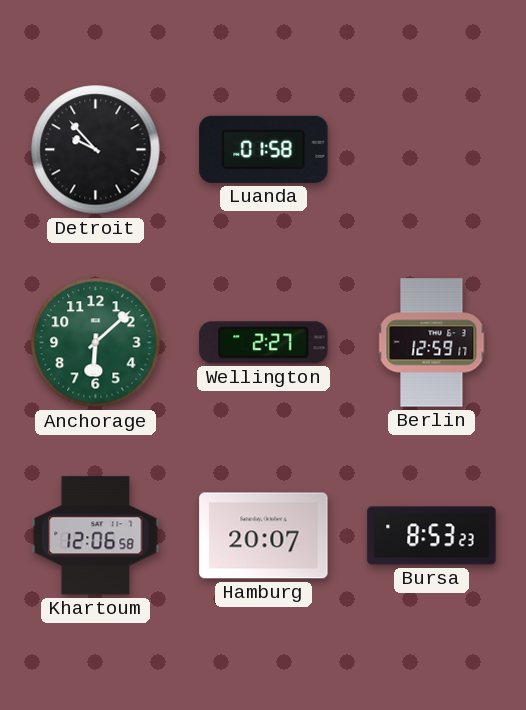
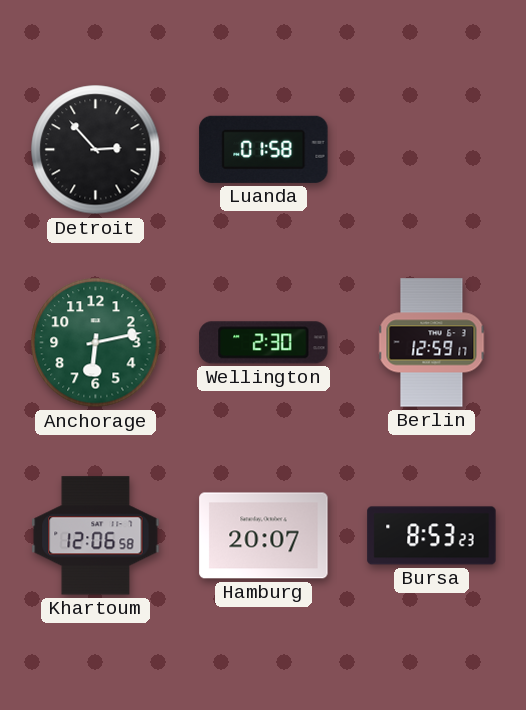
Detroit: 9:53 -> 2:53 (96, 150)
Anchorage: 6:08 -> 6:13 (96, 343)
Wellington: 2:27 -> 2:30 (264, 343)
